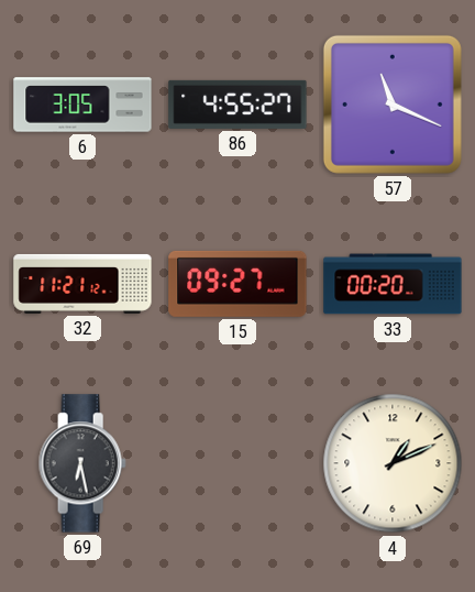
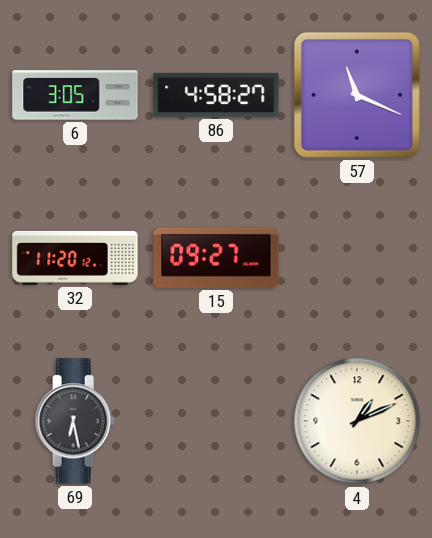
86: 4:55 -> 4:58 (216, 95)
32: 11:21 -> 11:20 (75, 258)
33: 00:20 -> none (393, 284)
